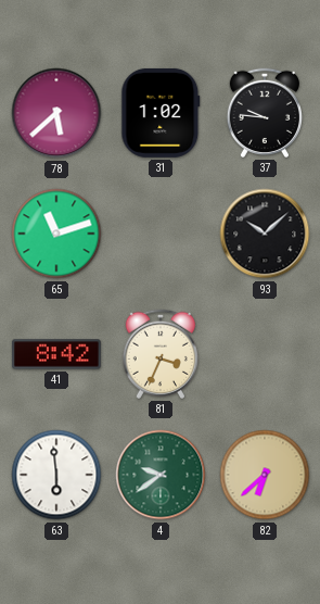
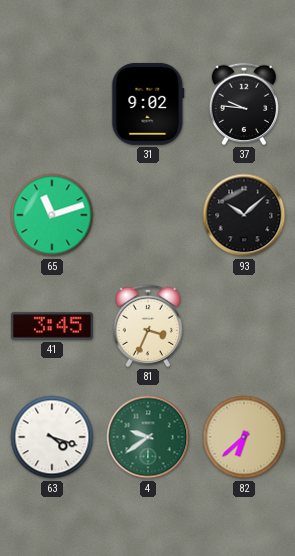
78: 5:38 -> none (56, 113)
31: 1:02 -> 9:02 (148, 104)
41: 8:42 -> 3:45 (52, 326)
63: 5:59 -> 4:18 (52, 437)
